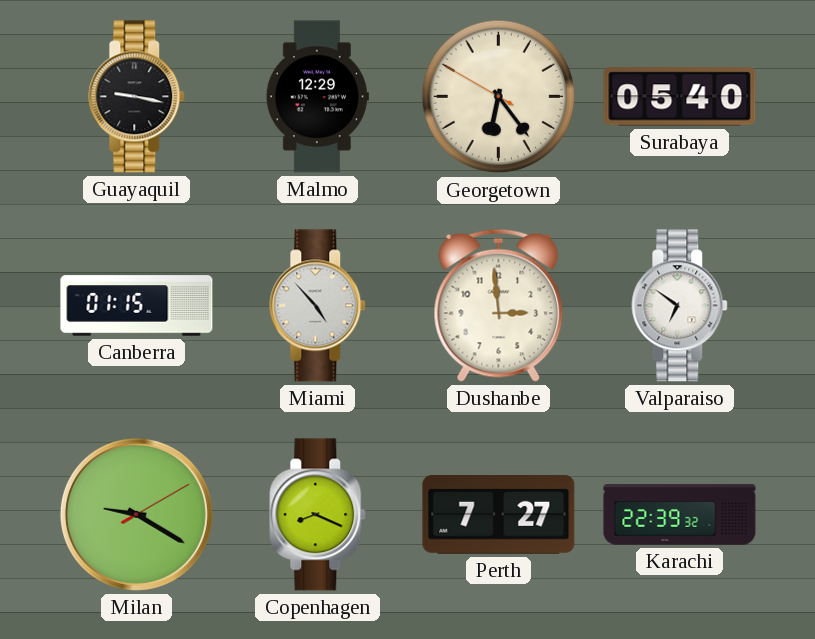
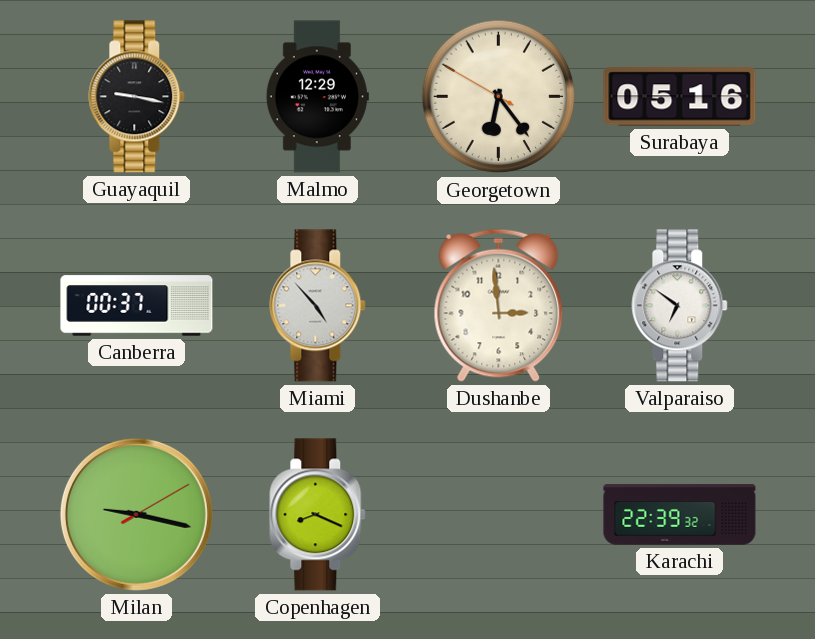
Surabaya: 05:40 -> 05:16 (680, 97)
Canberra: 01:15 -> 00:37 (137, 306)
Milan: 9:20 -> 9:17 (136, 514)
Perth: 7:27 -> none (499, 515)
